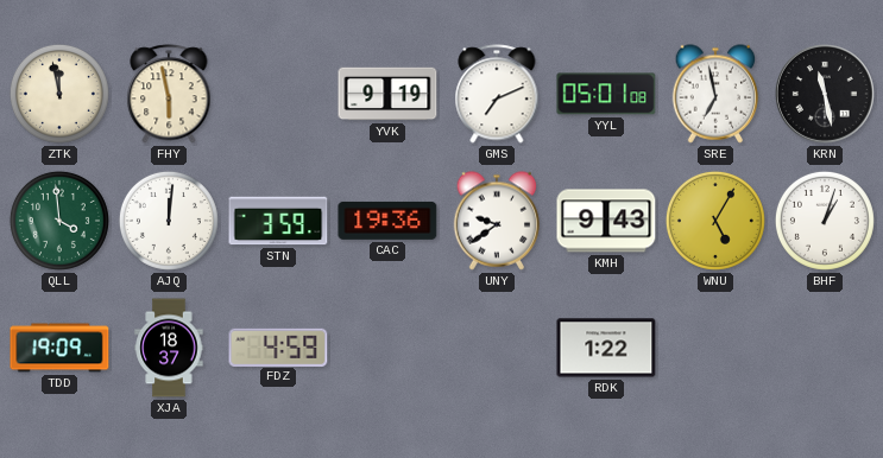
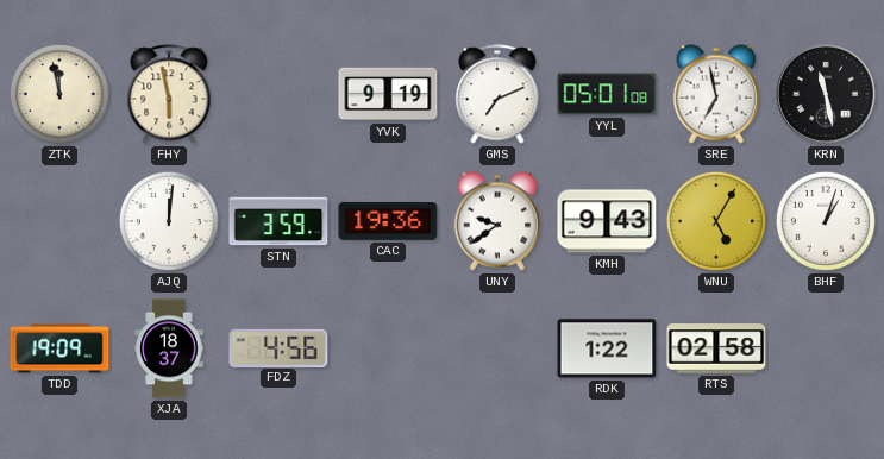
QLL: 3:59 -> none (59, 221)
FDZ: 4:59 -> 4:56 (278, 347)
RTS: none -> 02:58 (716, 348)
